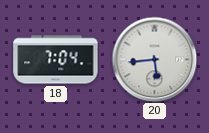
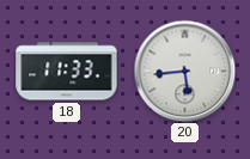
18: 7:04 -> 11:33 (67, 72)
